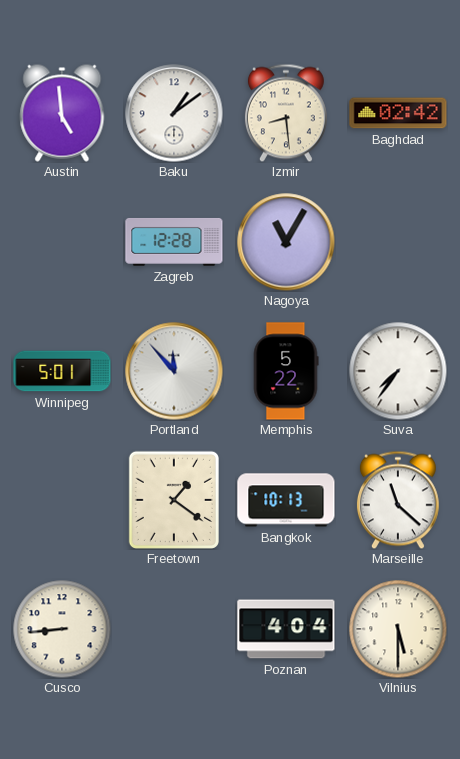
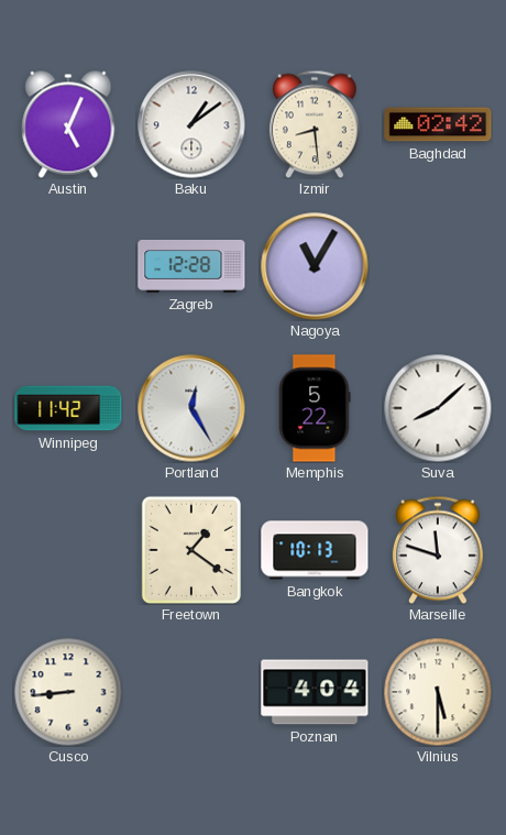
Austin: 4:59 -> 5:04 (68, 124)
Winnipeg: 5:01 -> 11:42 (68, 408)
Portland: 11:53 -> 12:25 (191, 408)
Suva: 7:36 -> 8:08 (438, 408)
Marseille: 11:22 -> 11:48 (438, 550)
